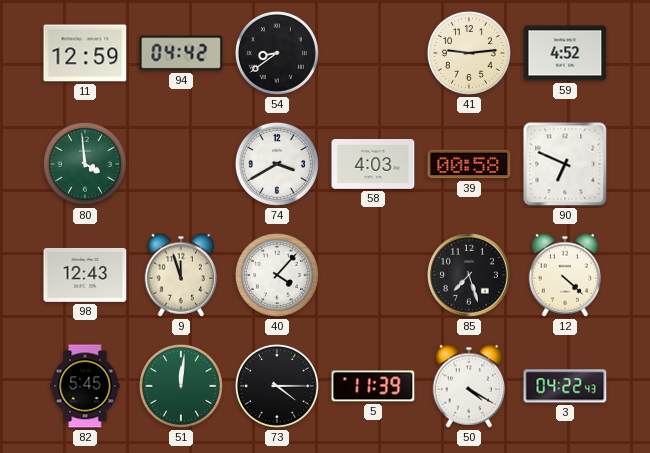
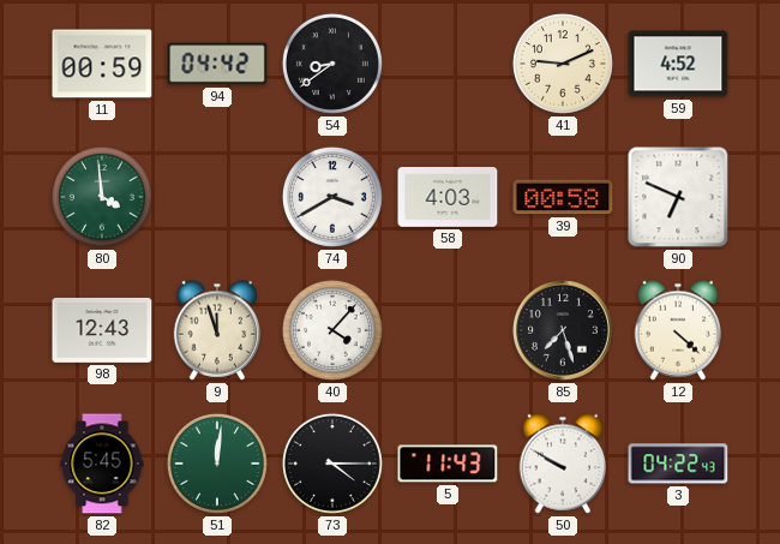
11: 12:59 -> 00:59 (102, 64)
41: 9:14 -> 9:11 (563, 64)
5: 11:39 -> 11:43 (448, 464)
50: 4:20 -> 9:50 (563, 464)
